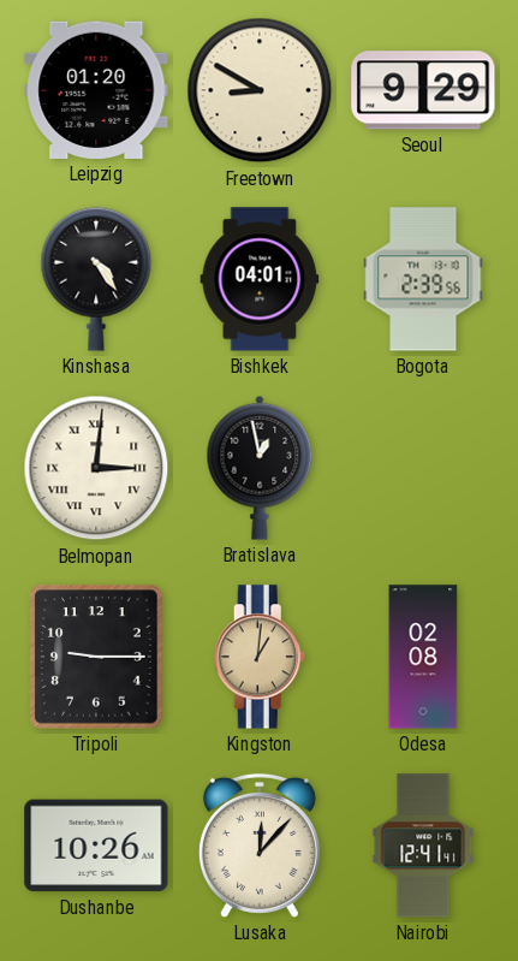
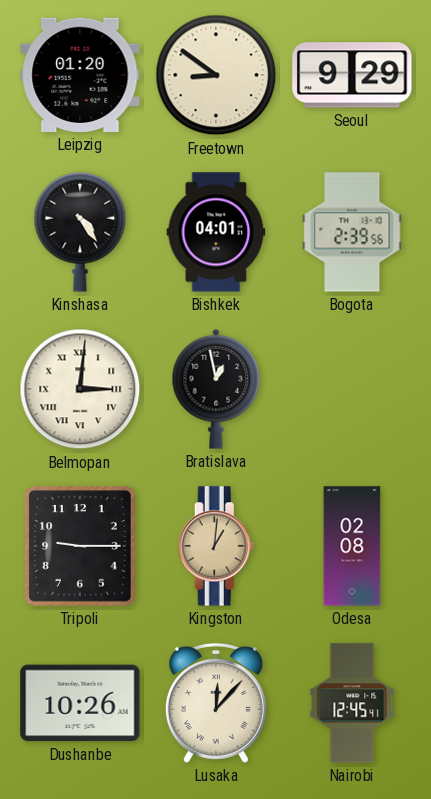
Freetown: 8:50 -> 8:51 (216, 75)
Nairobi: 12:41 -> 12:45 (352, 703)
